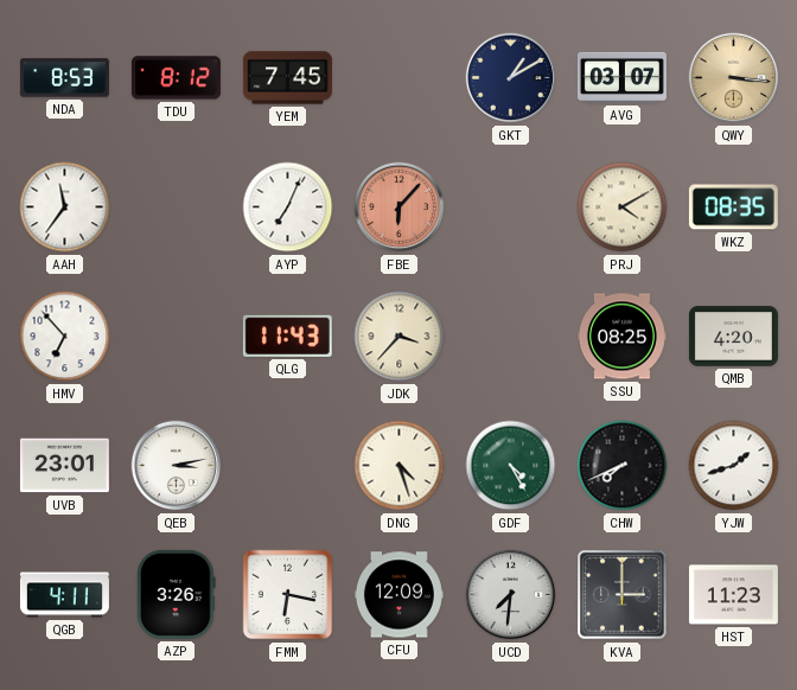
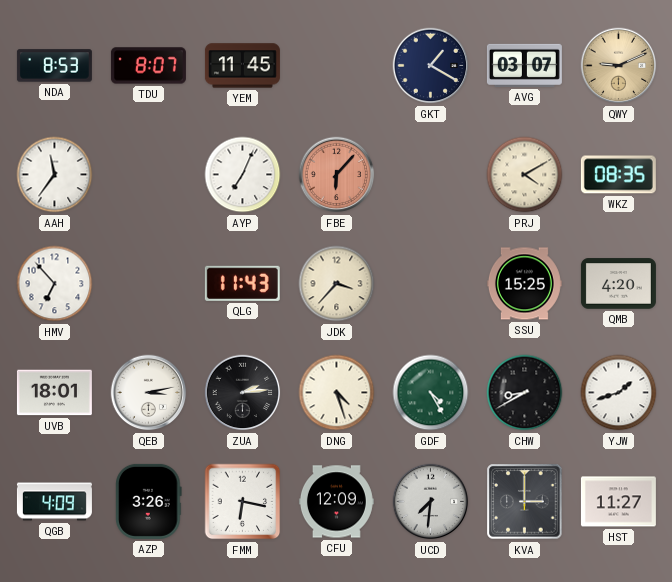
TDU: 8:12 -> 8:07 (148, 66)
YEM: 7:45 -> 11:45 (242, 66)
GKT: 1:10 -> 1:20 (431, 66)
QWY: 3:16 -> 9:11 (619, 66)
SSU: 08:25 -> 15:25 (524, 284)
UVB: 23:01 -> 18:01 (54, 393)
ZUA: none -> 2:14 (243, 393)
CHW: 7:41 -> 8:40 (525, 393)
QGB: 4:11 -> 4:09 (54, 502)
HST: 11:23 -> 11:27 (618, 502)
